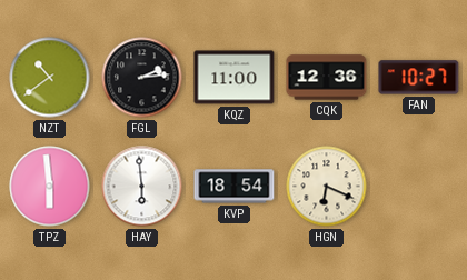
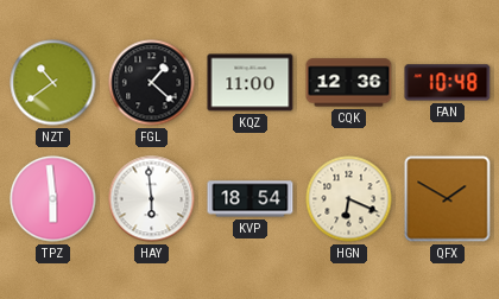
FGL: 2:14 -> 1:22 (152, 83)
FAN: 10:27 -> 10:48 (448, 83)
QFX: none -> 1:50 (448, 199)
